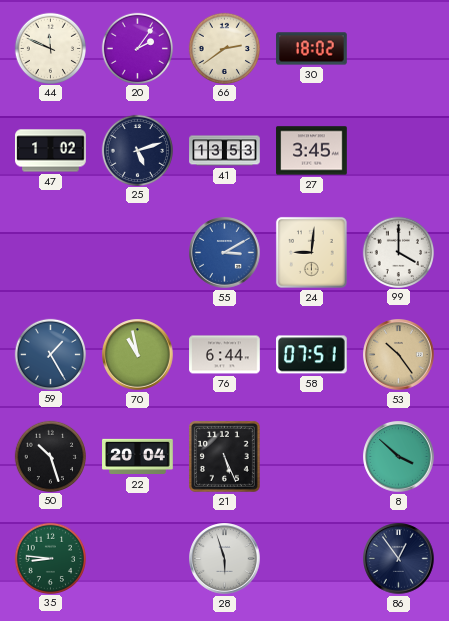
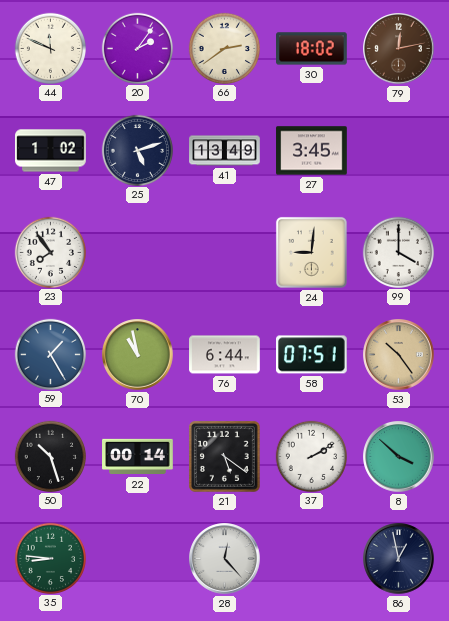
79: none -> 12:13 (399, 49)
41: 13:53 -> 13:49 (225, 151)
23: none -> 7:54 (50, 252)
55: 3:10 -> none (225, 253)
22: 20:04 -> 00:14 (138, 457)
21: 5:26 -> 5:21 (224, 456)
37: none -> 2:10 (311, 456)
28: 5:57 -> 12:23 (225, 559)
86: 12:54 -> 12:58 (399, 559)
